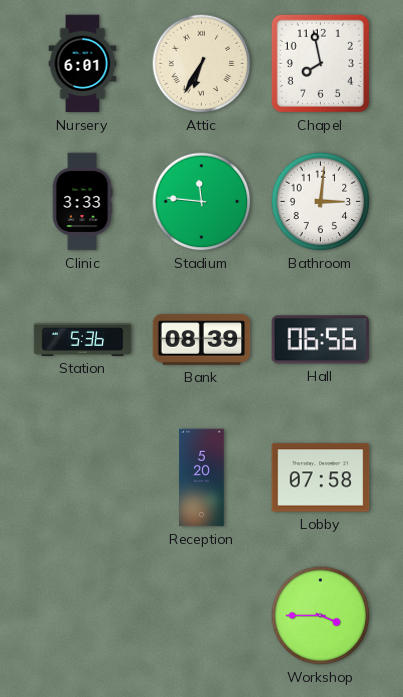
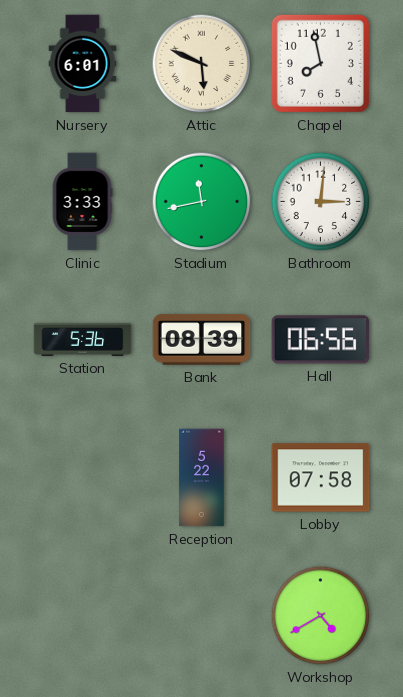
Attic: 6:35 -> 5:49 (202, 64)
Stadium: 11:46 -> 11:43 (202, 202)
Reception: 5:20 -> 5:22 (202, 478)
Workshop: 3:45 -> 4:40 (321, 616)
